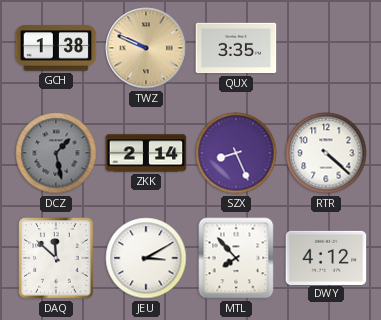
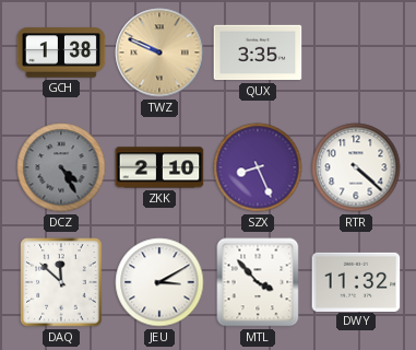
DCZ: 1:28 -> 4:25 (61, 167)
ZKK: 2:14 -> 2:10 (159, 167)
MTL: 7:53 -> 3:53 (258, 282)
DWY: 4:12 -> 11:32 (356, 281)
